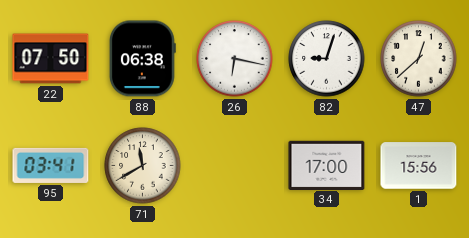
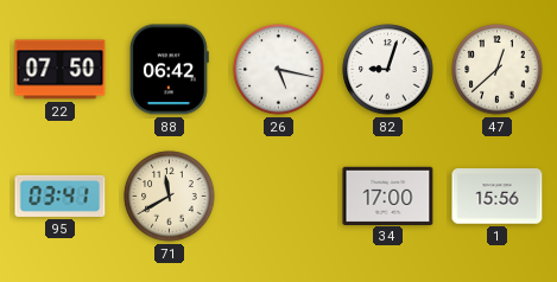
88: 06:38 -> 06:42 (169, 70)
26: 6:17 -> 5:17 (279, 70)
